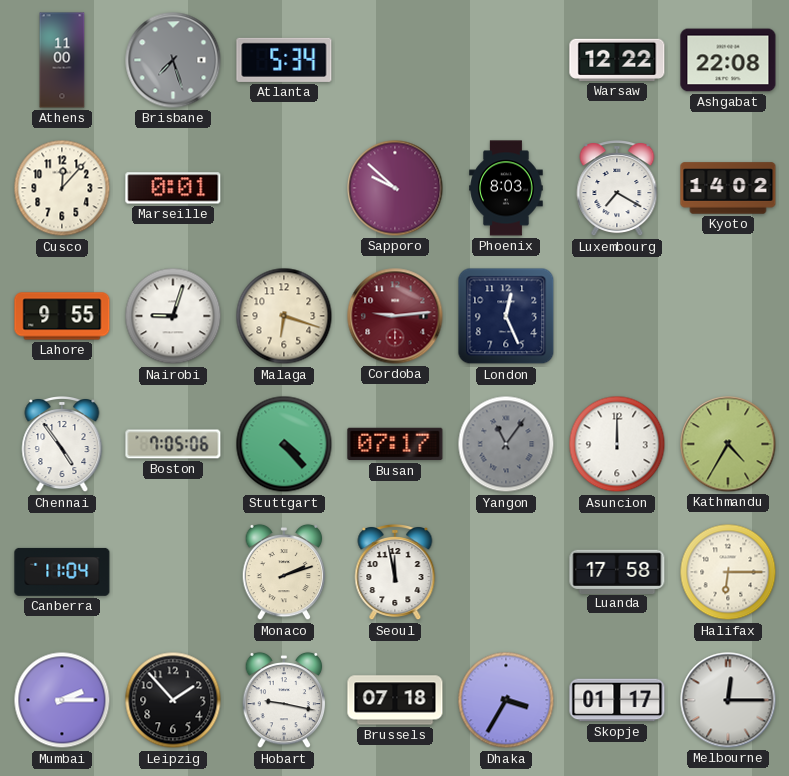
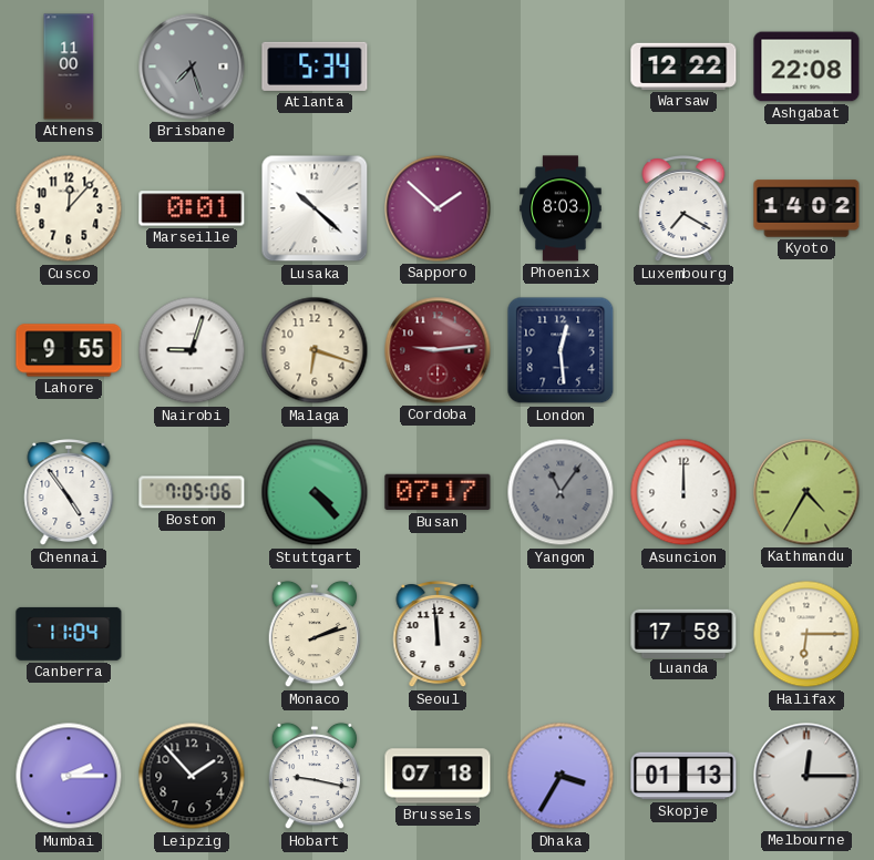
Lusaka: none -> 10:22 (315, 208)
Sapporo: 9:52 -> 1:52 (438, 208)
London: 12:26 -> 12:29 (561, 350)
Seoul: 11:58 -> 11:59 (438, 635)
Skopje: 01:17 -> 01:13 (683, 776)
